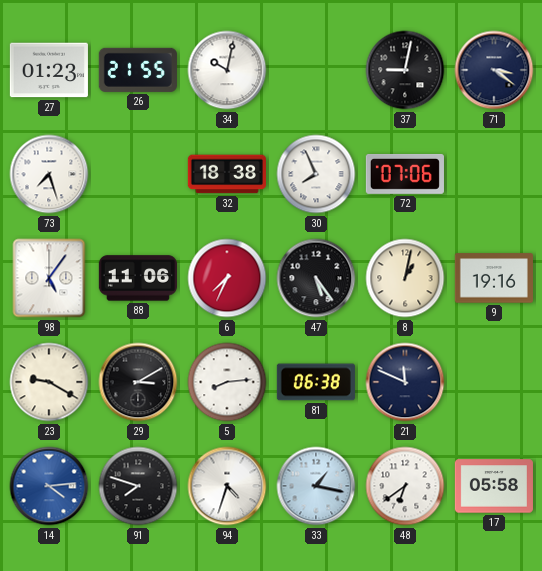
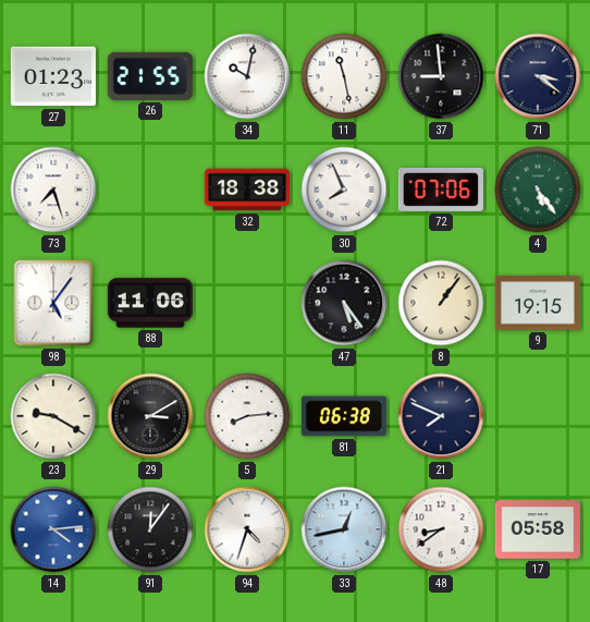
11: none -> 11:28 (344, 76)
37: 9:02 -> 8:59 (441, 76)
4: none -> 5:24 (538, 190)
6: 7:34 -> none (227, 278)
8: 1:02 -> 1:06 (441, 303)
9: 19:16 -> 19:15 (538, 303)
21: 11:49 -> 7:49 (441, 416)
91: 7:48 -> 12:06 (150, 529)
33: 1:17 -> 12:43 (344, 529)
48: 6:39 -> 8:39 (441, 529)
